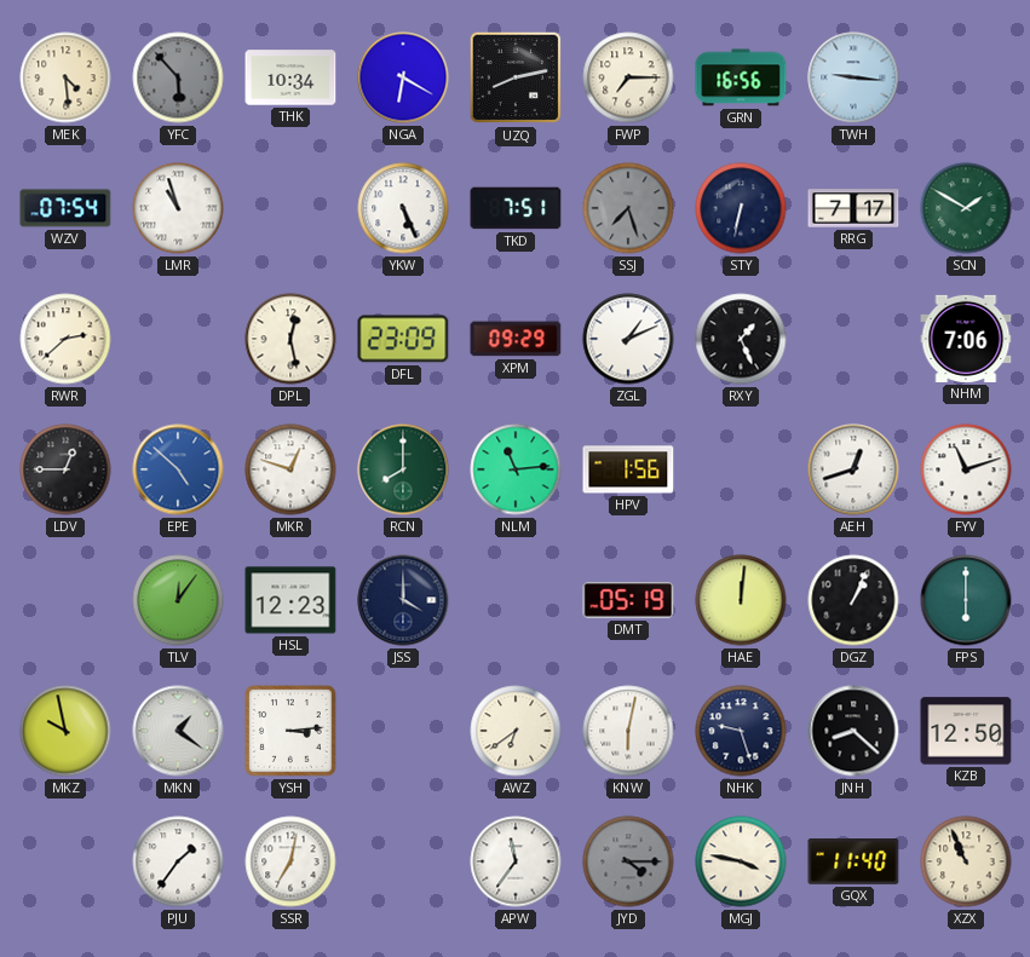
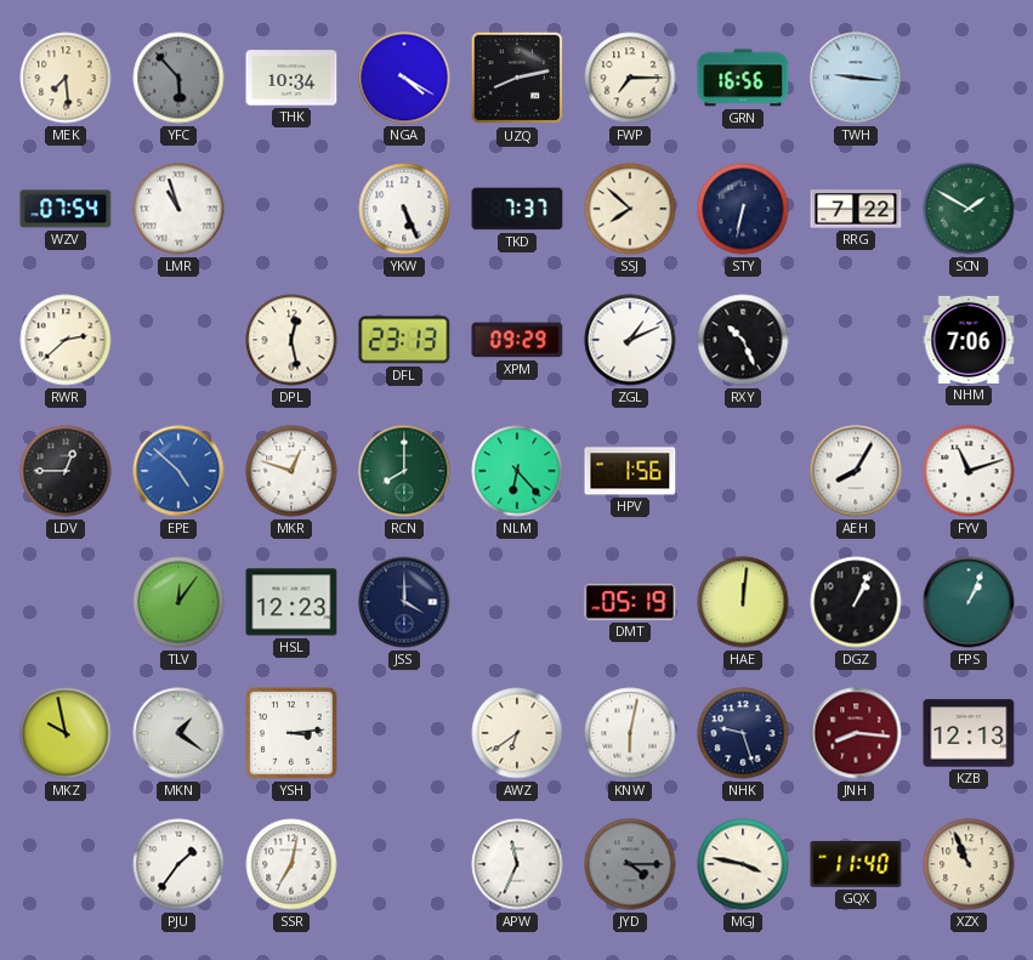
MEK: 4:29 -> 7:29 (66, 78)
NGA: 6:20 -> 4:20 (404, 78)
TKD: 7:51 -> 7:37 (517, 209)
SSJ: 7:27 -> 7:52 (630, 209)
SSJ dial: grey -> cream (630, 209)
RRG: 7:17 -> 7:22 (856, 209)
DFL: 23:09 -> 23:13 (404, 340)
RXY: 1:26 -> 10:26 (743, 340)
NLM: 11:14 -> 6:23 (517, 471)
AEH: 12:42 -> 8:05 (856, 471)
FPS: 6:00 -> 1:04 (969, 602)
JNH: 8:22 -> 8:16 (856, 733)
JNH dial: black -> burgundy (856, 733)
KZB: 12:50 -> 12:13 (969, 733)
APW: 11:36 -> 11:34 (517, 864)
